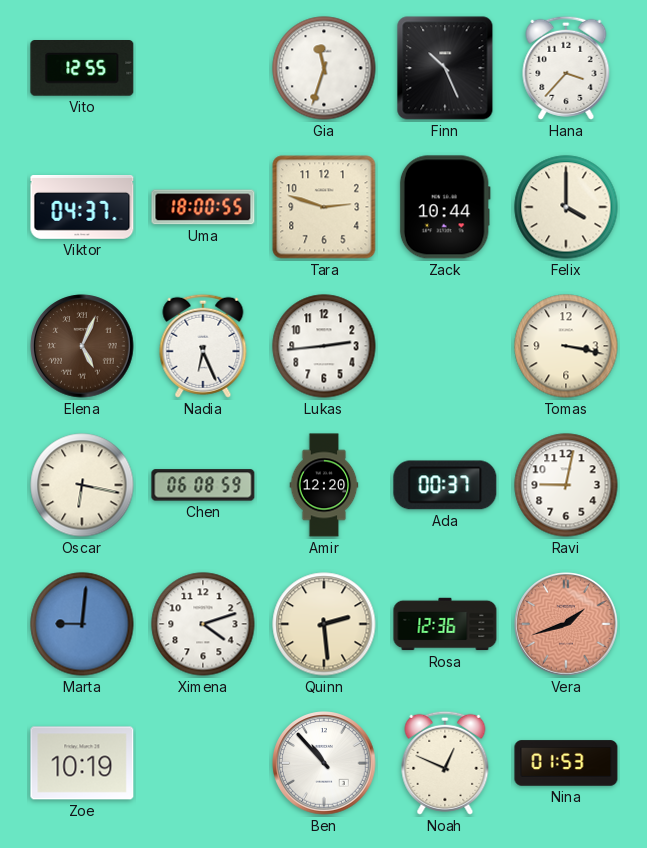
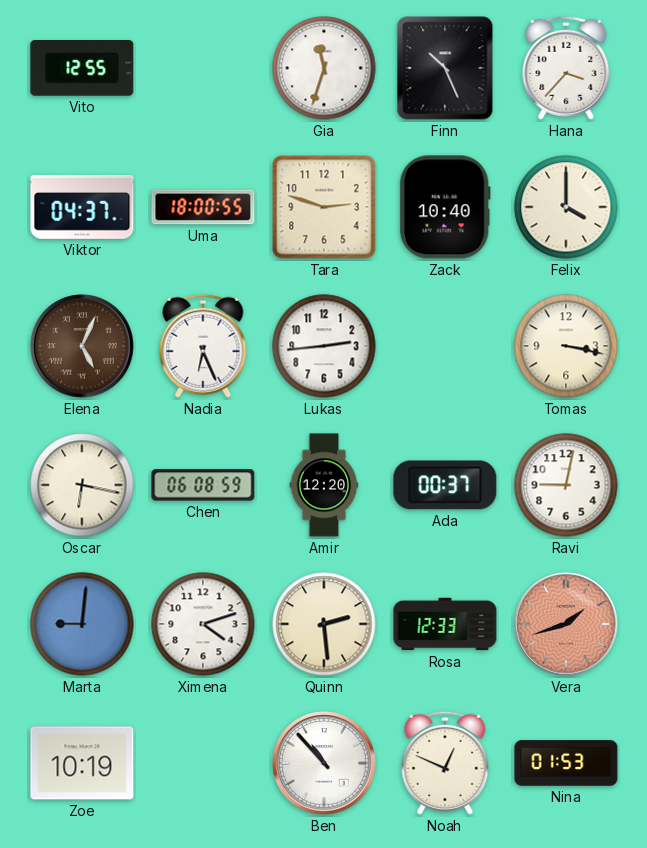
Zack: 10:44 -> 10:40 (445, 207)
Rosa: 12:36 -> 12:33 (445, 624)
